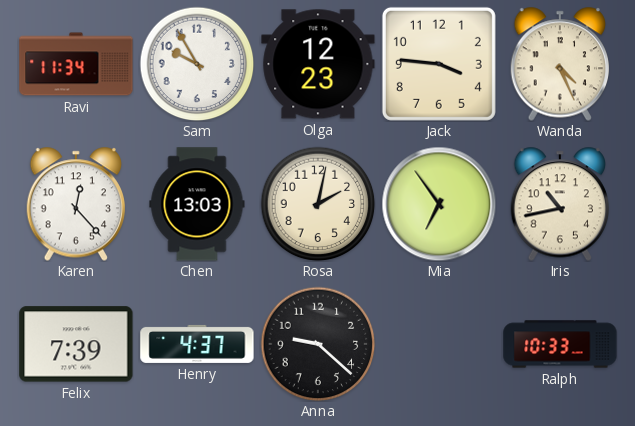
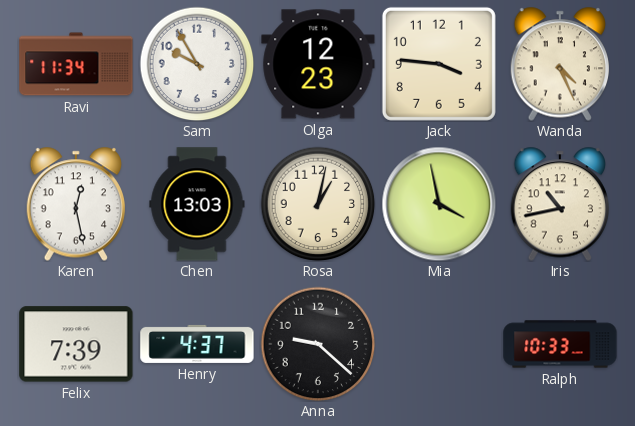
Karen: 12:23 -> 12:28 (75, 204)
Rosa: 2:02 -> 1:02 (318, 204)
Mia: 6:54 -> 3:58 (439, 204)
